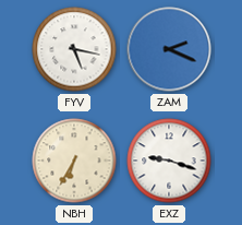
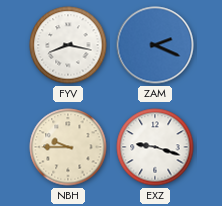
FYV: 5:17 -> 8:17 (68, 45)
NBH: 6:35 -> 9:45 (68, 147)
